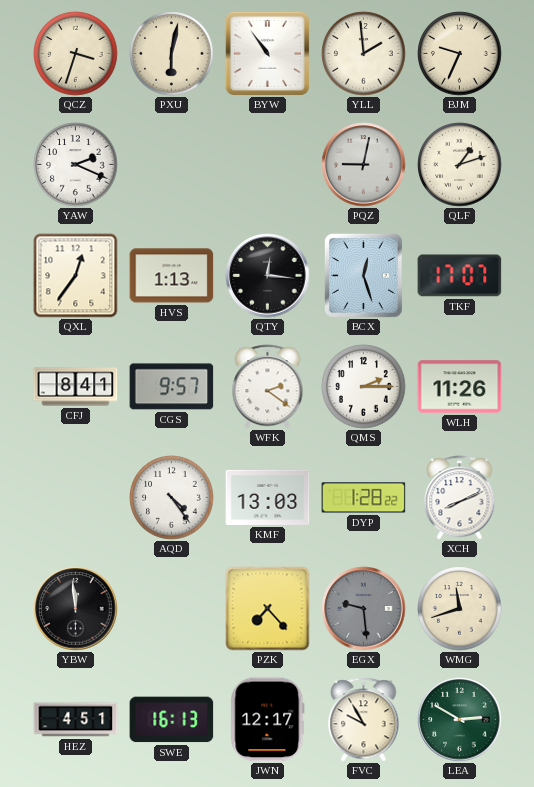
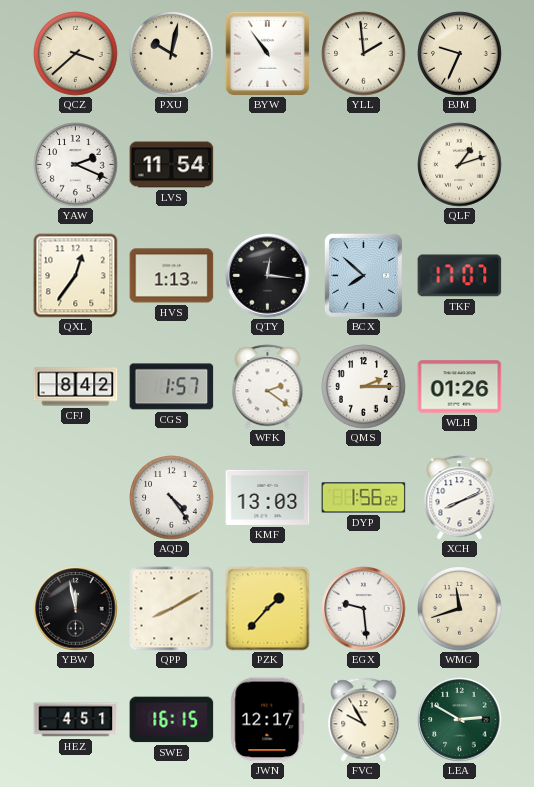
QCZ: 3:33 -> 3:38 (76, 54)
PXU: 6:02 -> 10:02 (172, 54)
LVS: none -> 11:54 (172, 165)
PQZ: 9:02 -> none (364, 165)
BCX: 12:27 -> 7:52 (363, 276)
CFJ: 8:41 -> 8:42 (76, 387)
CGS: 9:57 -> 1:57 (172, 387)
WLH: 11:26 -> 01:26 (460, 387)
DYP: 1:28 -> 1:56 (364, 498)
YBW: 11:59 -> 11:58 (76, 609)
QPP: none -> 8:10 (172, 609)
PZK: 7:23 -> 1:37 (268, 609)
EGX dial: grey -> white (364, 609)
SWE: 16:13 -> 16:15 (172, 720)
